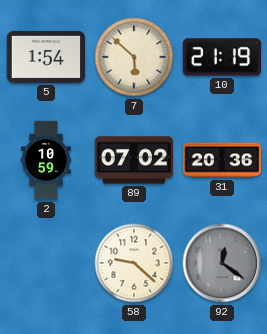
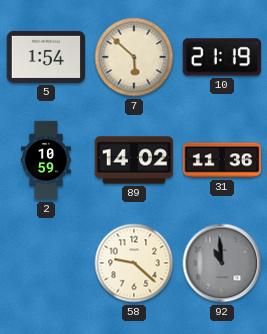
89: 07:02 -> 14:02 (133, 160)
31: 20:36 -> 11:36 (221, 160)
92: 12:21 -> 10:59 (222, 263)
